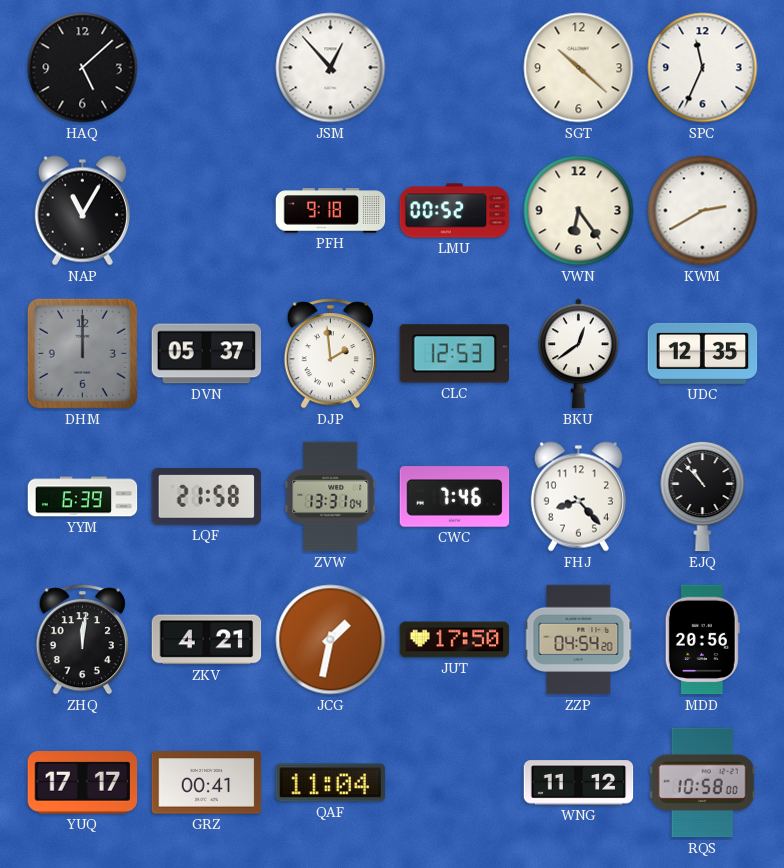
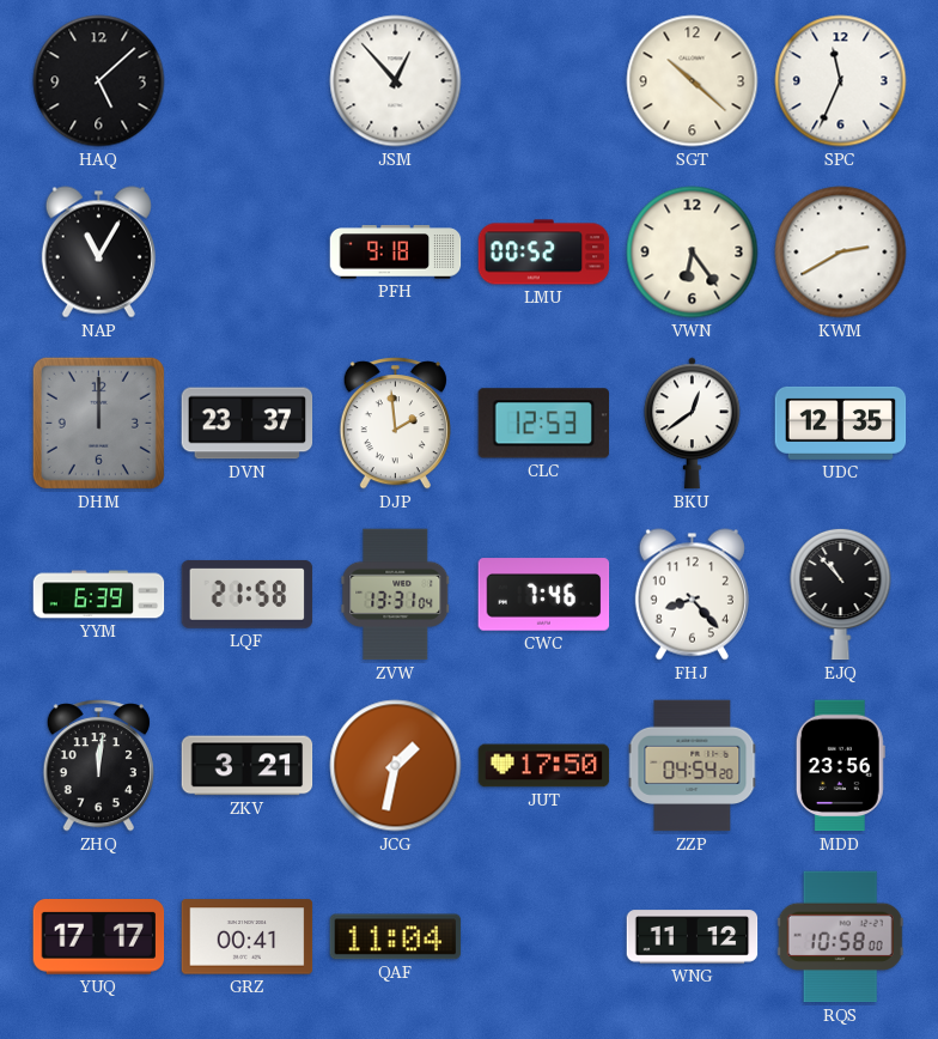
DVN: 05:37 -> 23:37 (248, 424)
ZKV: 4:21 -> 3:21 (248, 766)
MDD: 20:56 -> 23:56 (840, 766)
